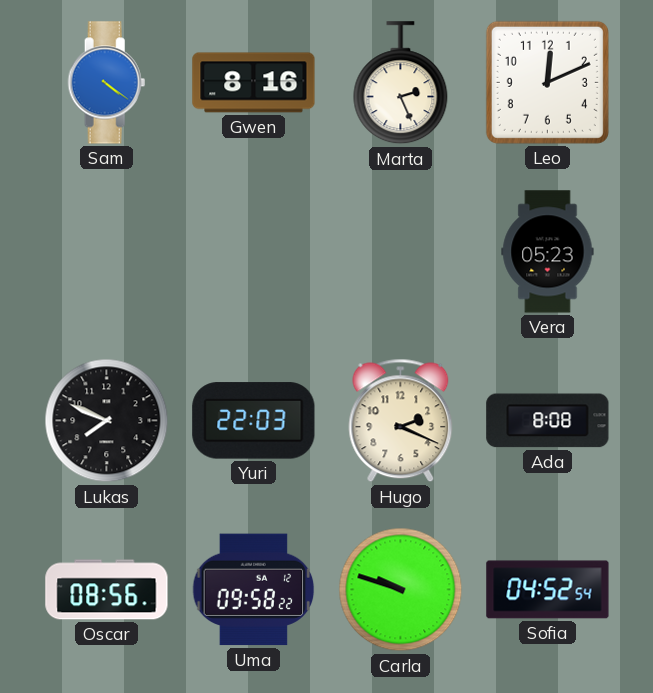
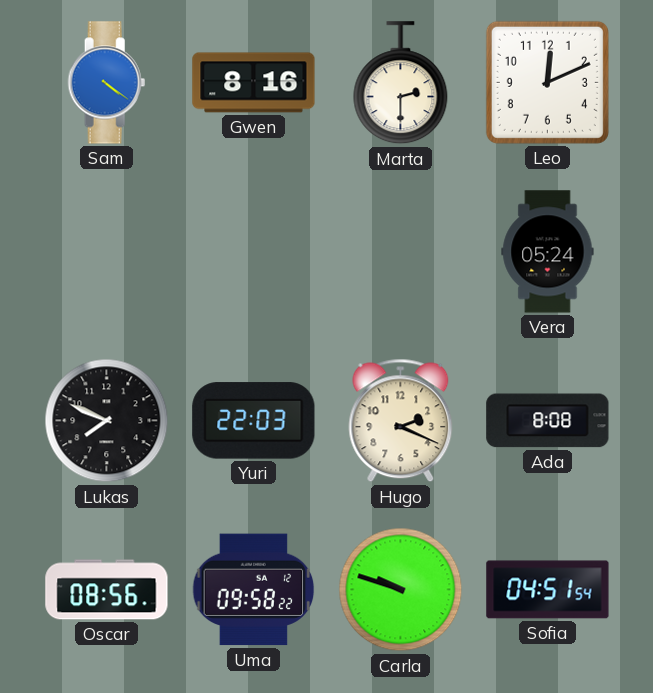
Marta: 2:26 -> 2:30 (401, 83)
Vera: 05:23 -> 05:24 (548, 252)
Sofia: 04:52 -> 04:51 (548, 590)
